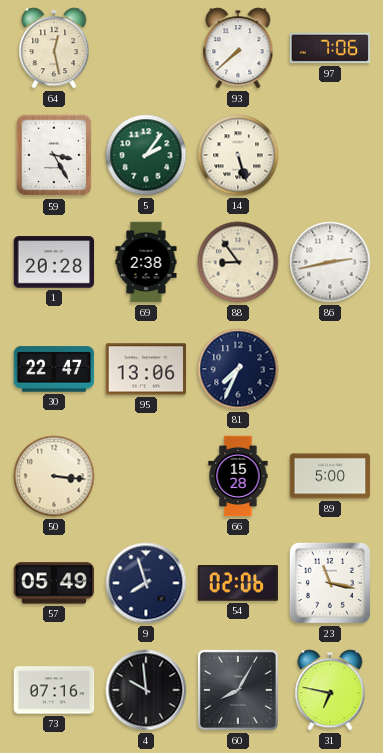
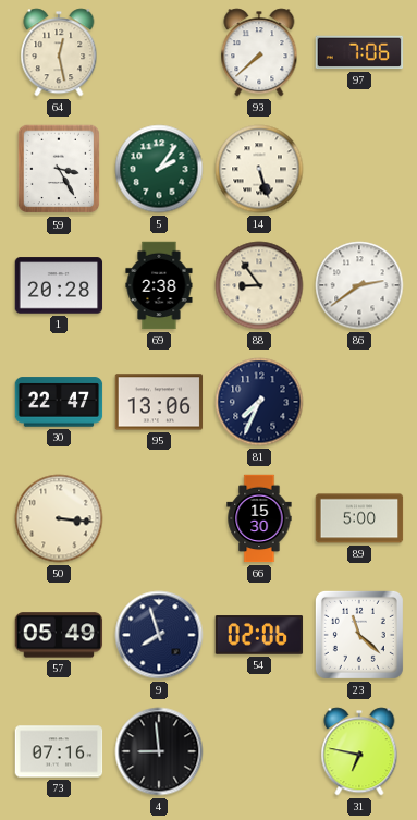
86: 2:43 -> 2:39 (359, 285)
66: 15:28 -> 15:30 (259, 518)
23: 11:17 -> 11:22 (359, 635)
4: 9:59 -> 8:59 (159, 751)
60: 8:05 -> none (238, 690)
